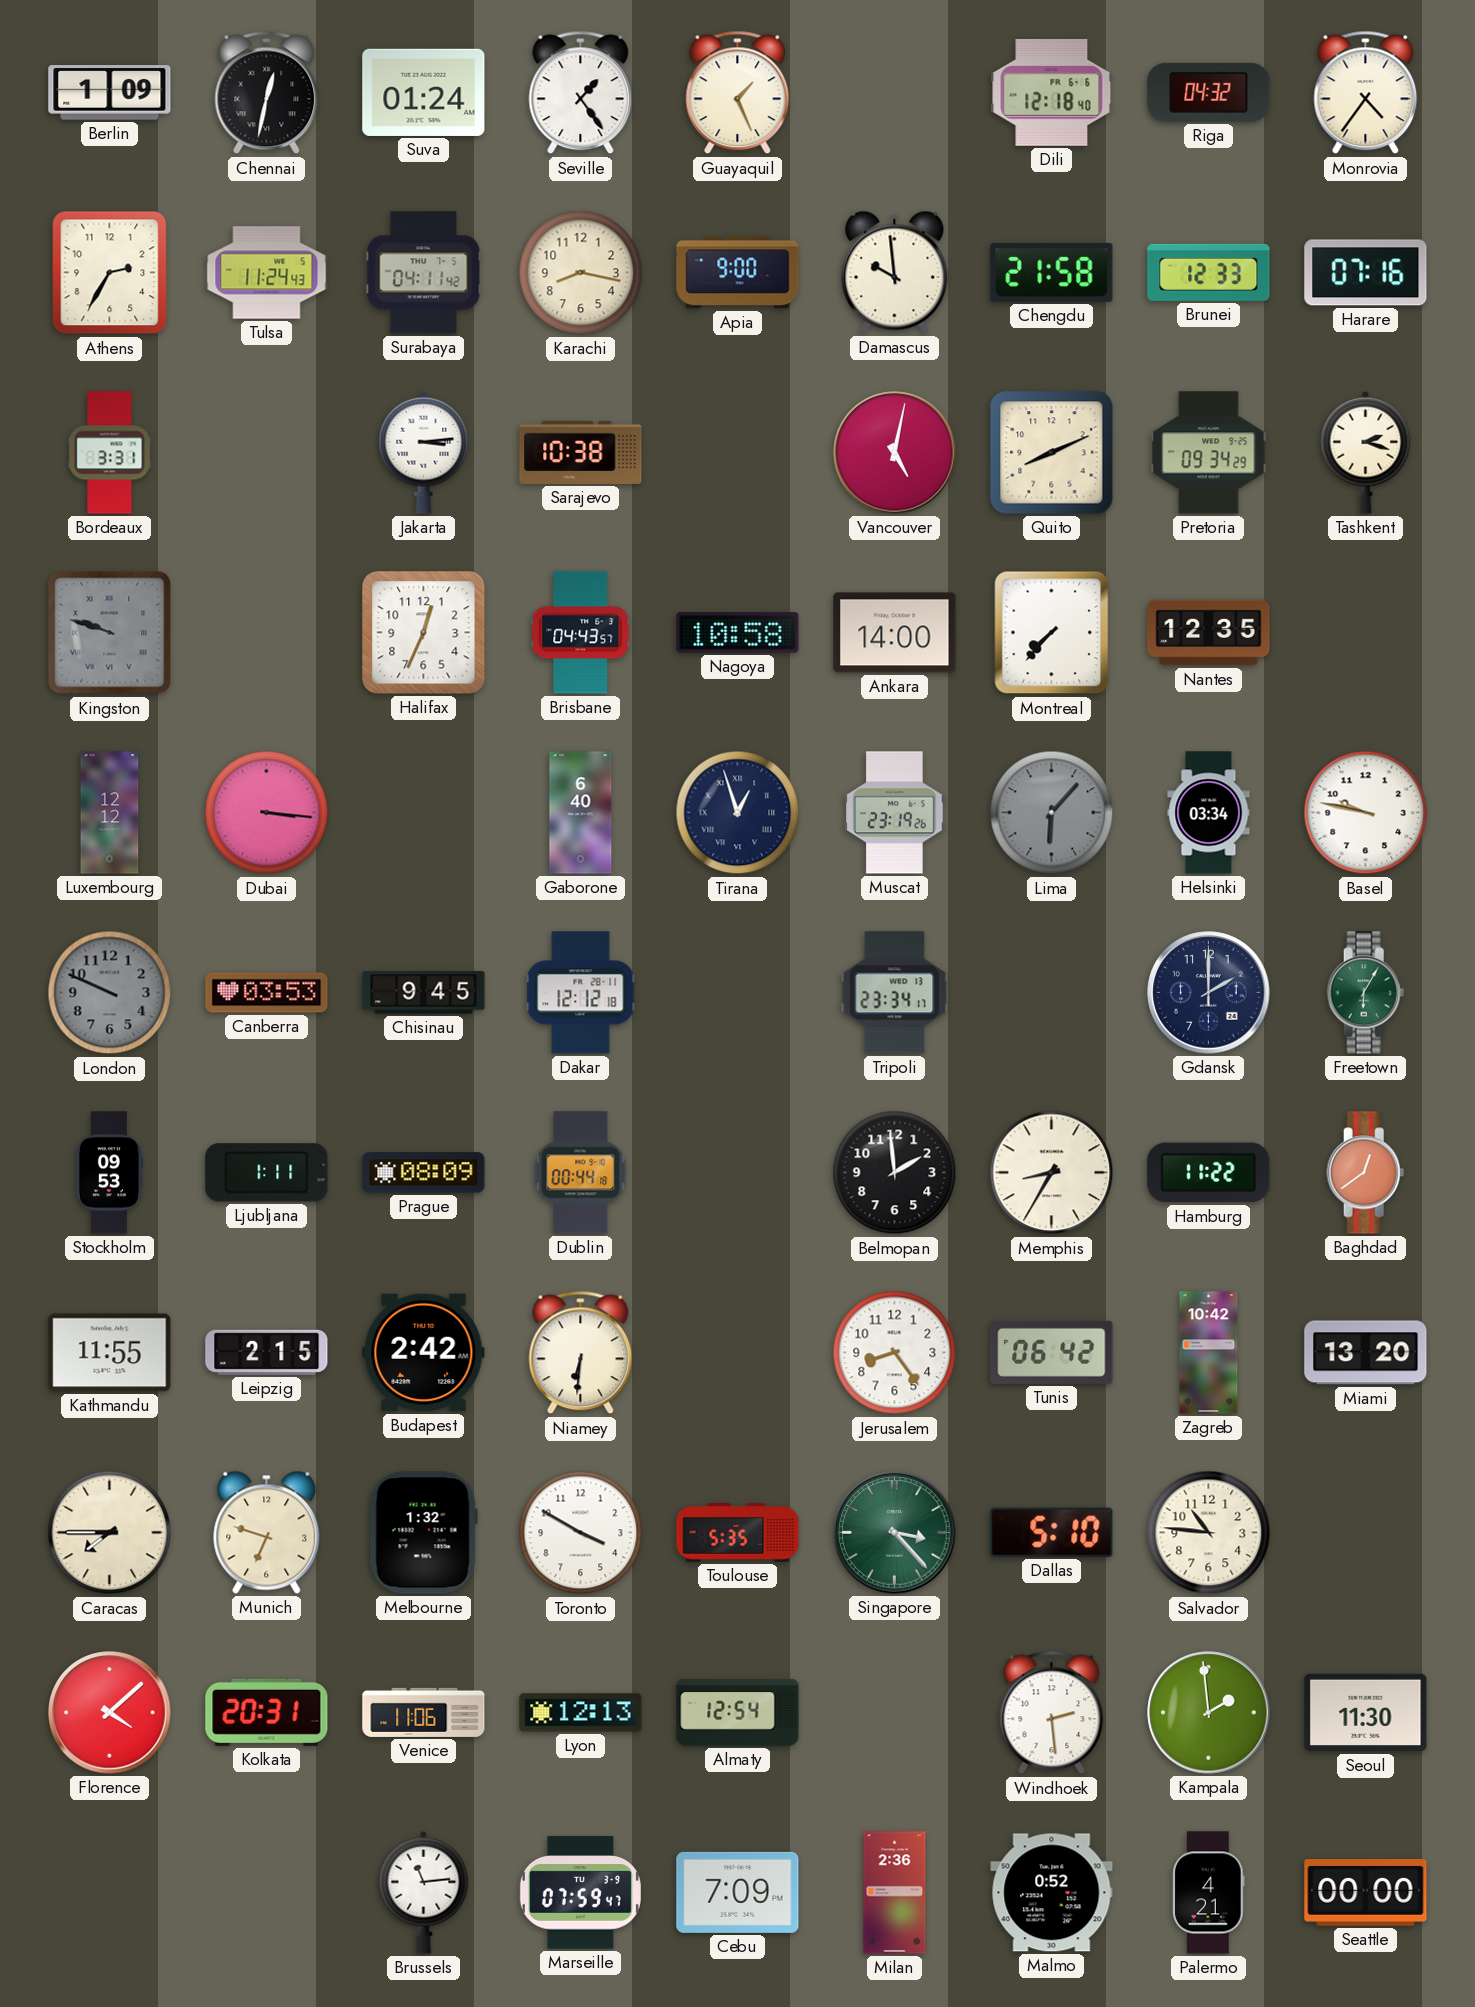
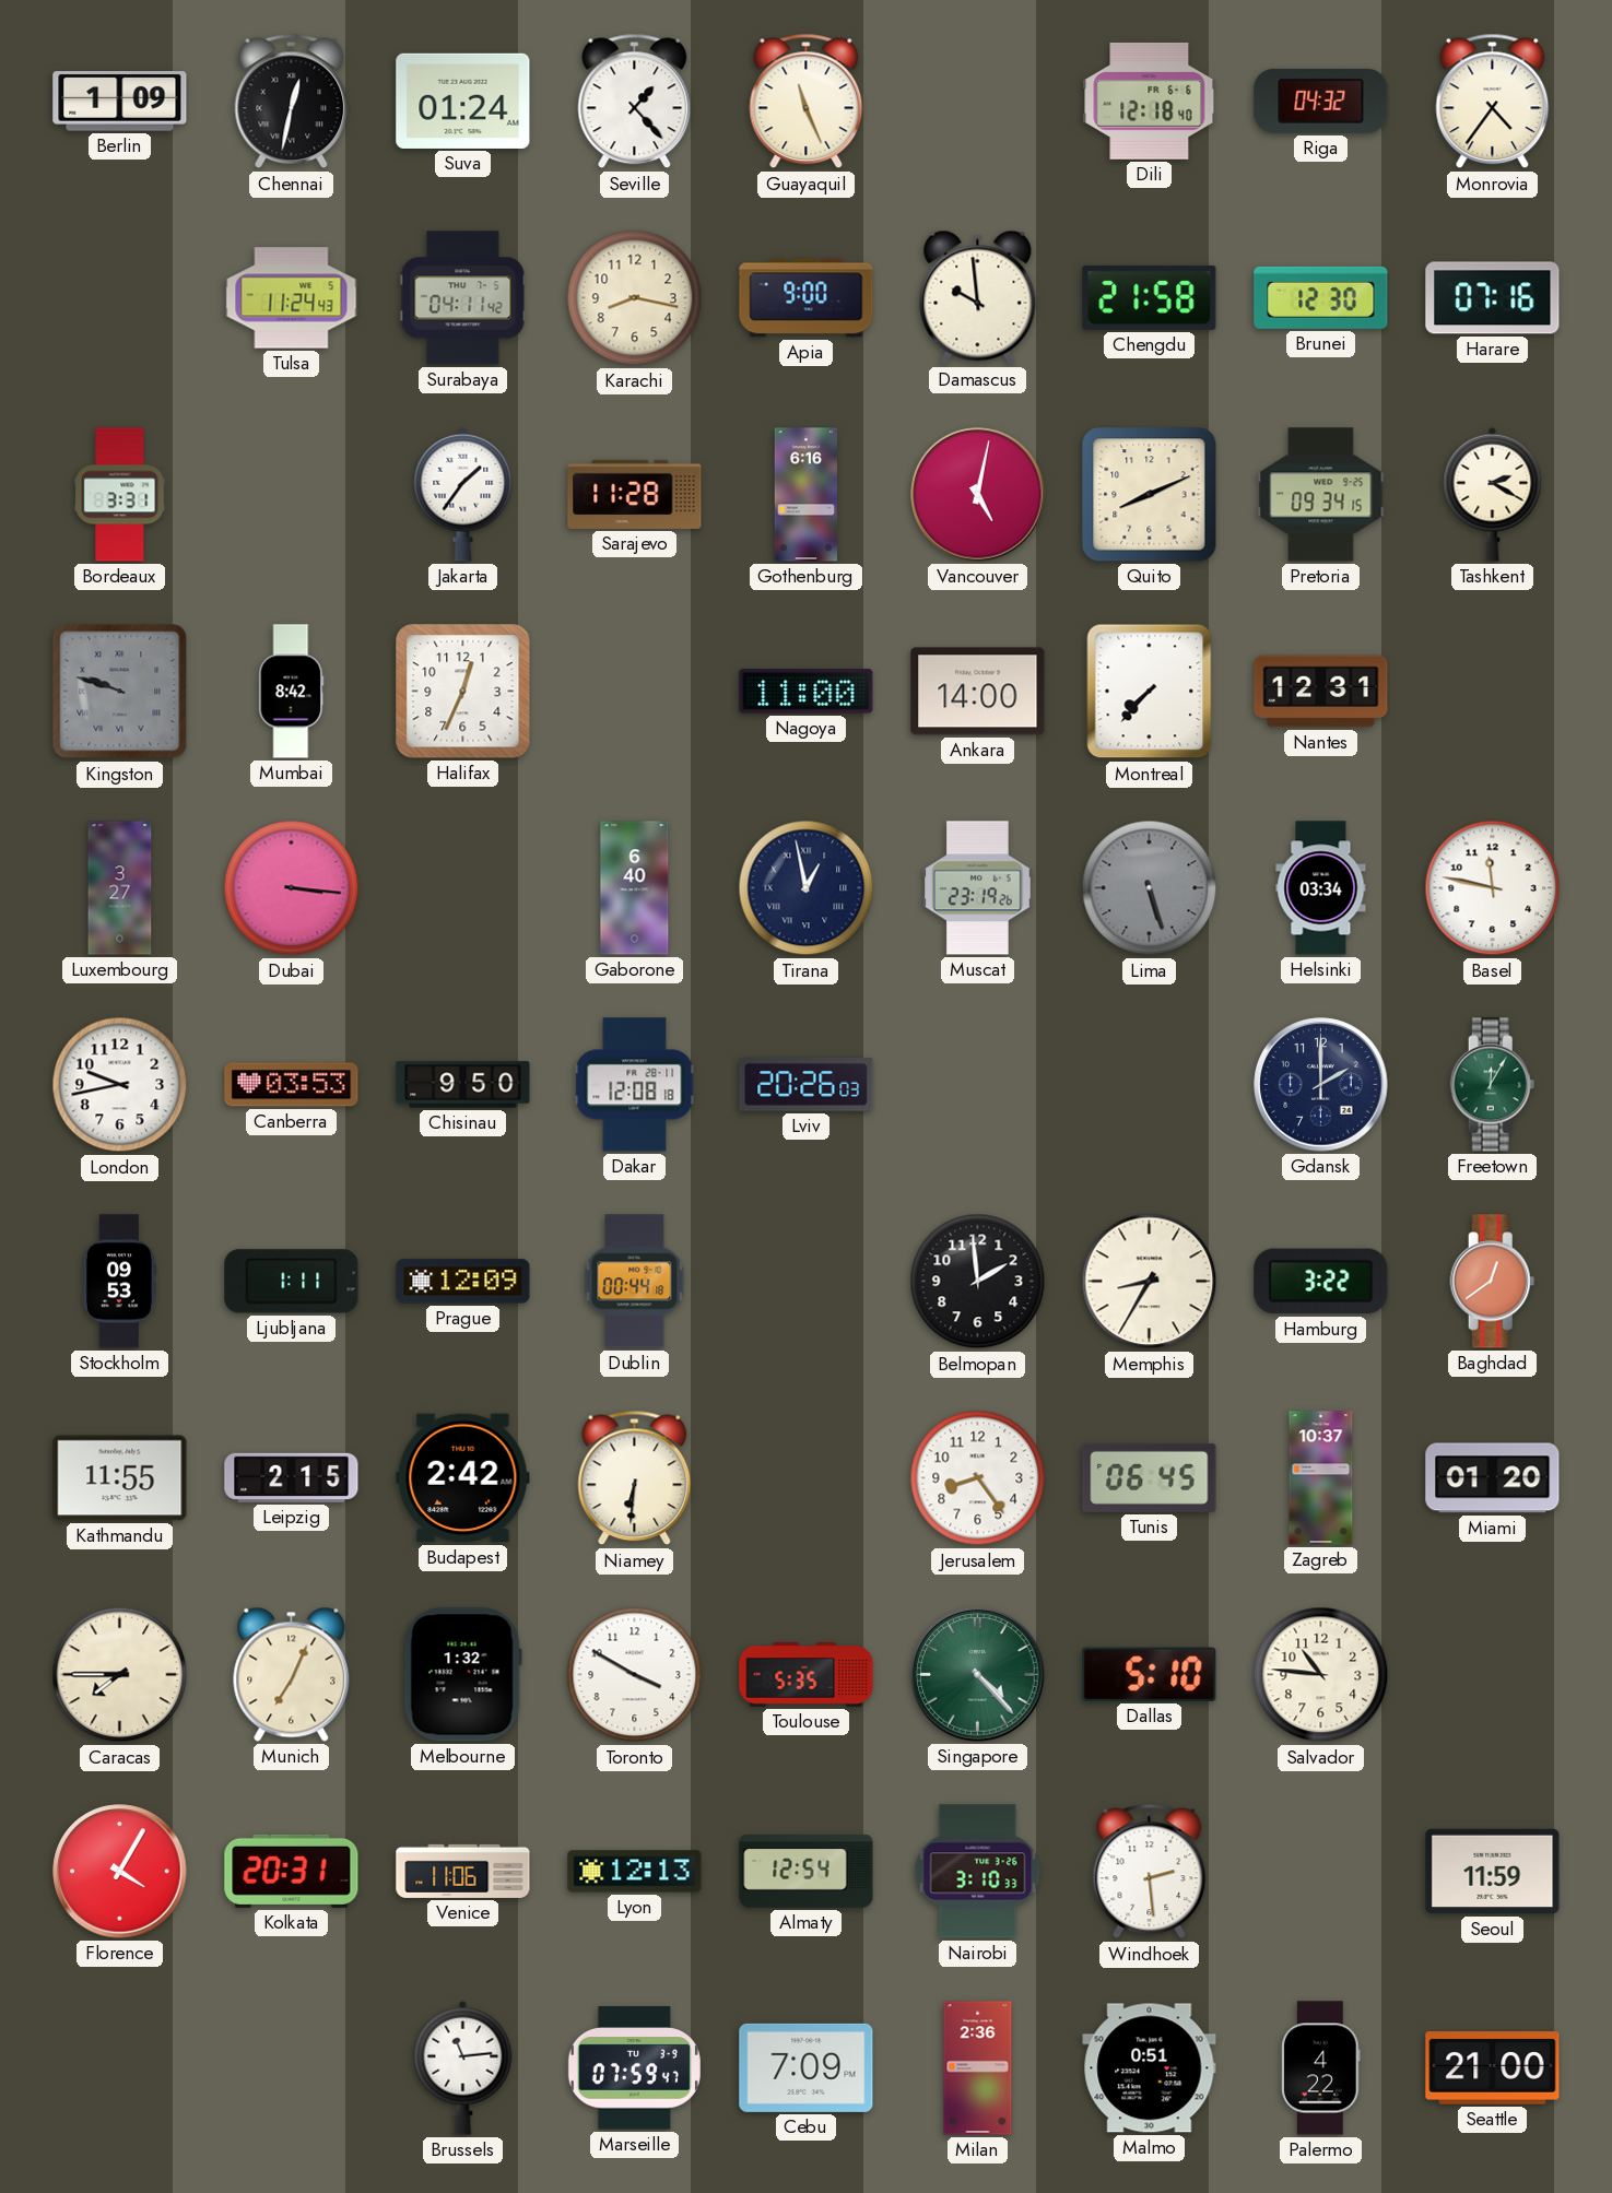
Seville: 1:24 -> 1:23 (635, 102)
Guayaquil: 1:26 -> 11:26 (807, 102)
Athens: 2:35 -> none (110, 273)
Brunei: 12:33 -> 12:30 (1321, 297)
Jakarta: 3:14 -> 1:36 (463, 494)
Sarajevo: 10:38 -> 11:28 (635, 494)
Gothenburg: none -> 6:16 (805, 495)
Pretoria: 09:34:29 -> 09:34:15 (1321, 495)
Tashkent: 2:18 -> 2:20 (1493, 494)
Mumbai: none -> 8:42 (292, 692)
Brisbane: 04:43 -> none (581, 633)
Nagoya: 10:58 -> 11:00 (807, 692)
Nantes: 12:35 -> 12:31 (1321, 692)
Luxembourg: 12:12 -> 3:27 (120, 888)
Tirana: 12:57 -> 12:58 (807, 888)
Lima: 6:07 -> 5:27 (1150, 888)
Basel: 9:47 -> 11:47 (1493, 888)
London: 9:49 -> 9:43 (120, 1085)
London dial: grey -> white (120, 1085)
Chisinau: 9:45 -> 9:50 (463, 1085)
Dakar: 12:12 -> 12:08 (635, 1085)
Lviv: none -> 20:26 (807, 1085)
Tripoli: 23:34 -> none (895, 993)
Freetown: 6:05 -> 12:05 (1493, 1085)
Prague: 08:09 -> 12:09 (463, 1282)
Hamburg: 11:22 -> 3:22 (1321, 1282)
Tunis: 06:42 -> 06:45 (1150, 1477)
Zagreb: 10:42 -> 10:37 (1321, 1478)
Miami: 13:20 -> 01:20 (1493, 1478)
Munich: 6:48 -> 7:04 (292, 1674)
Singapore: 3:23 -> 4:23 (978, 1675)
Florence: 4:08 -> 4:05 (120, 1872)
Nairobi: none -> 3:10 (978, 1872)
Kampala: 1:59 -> none (1209, 1713)
Seoul: 11:30 -> 11:59 (1493, 1872)
Malmo: 0:52 -> 0:51 (1150, 2068)
Palermo: 4:21 -> 4:22 (1321, 2068)
Seattle: 00:00 -> 21:00 (1493, 2068)
